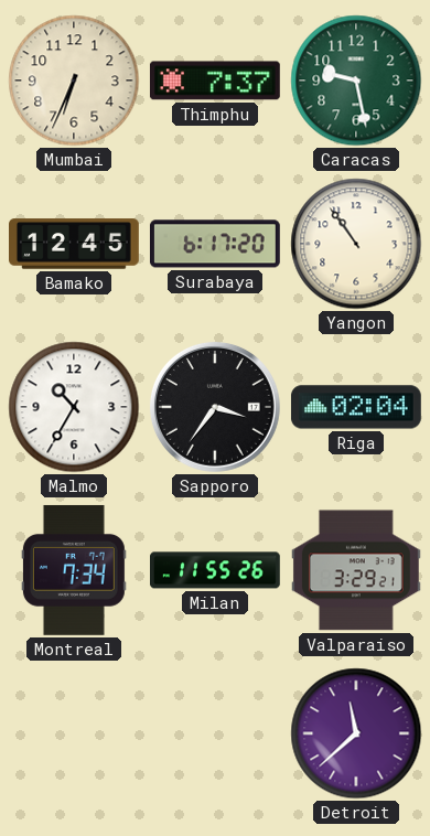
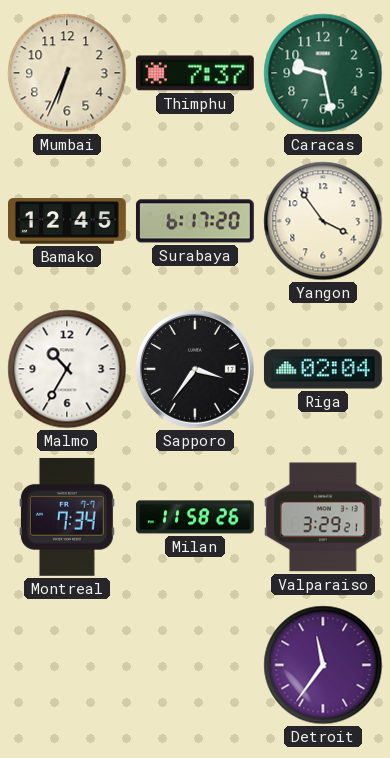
Yangon: 10:54 -> 3:54 (323, 221)
Milan: 11:55 -> 11:58 (196, 517)
Detroit: 11:38 -> 11:36 (323, 665)
